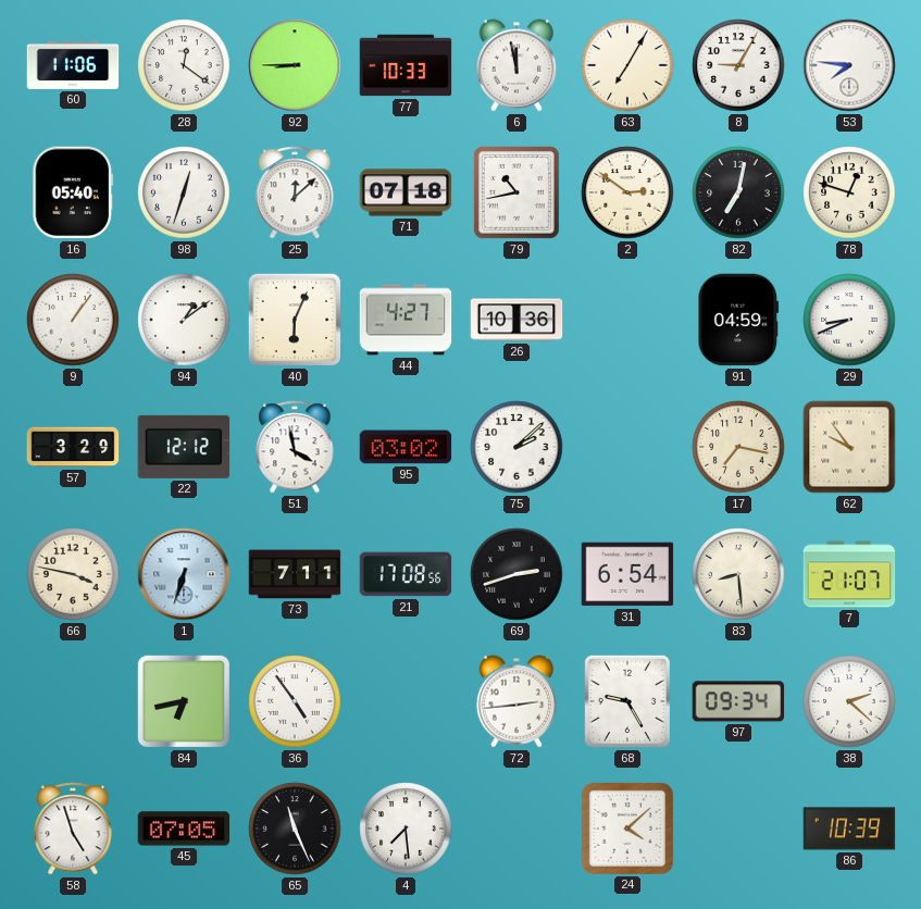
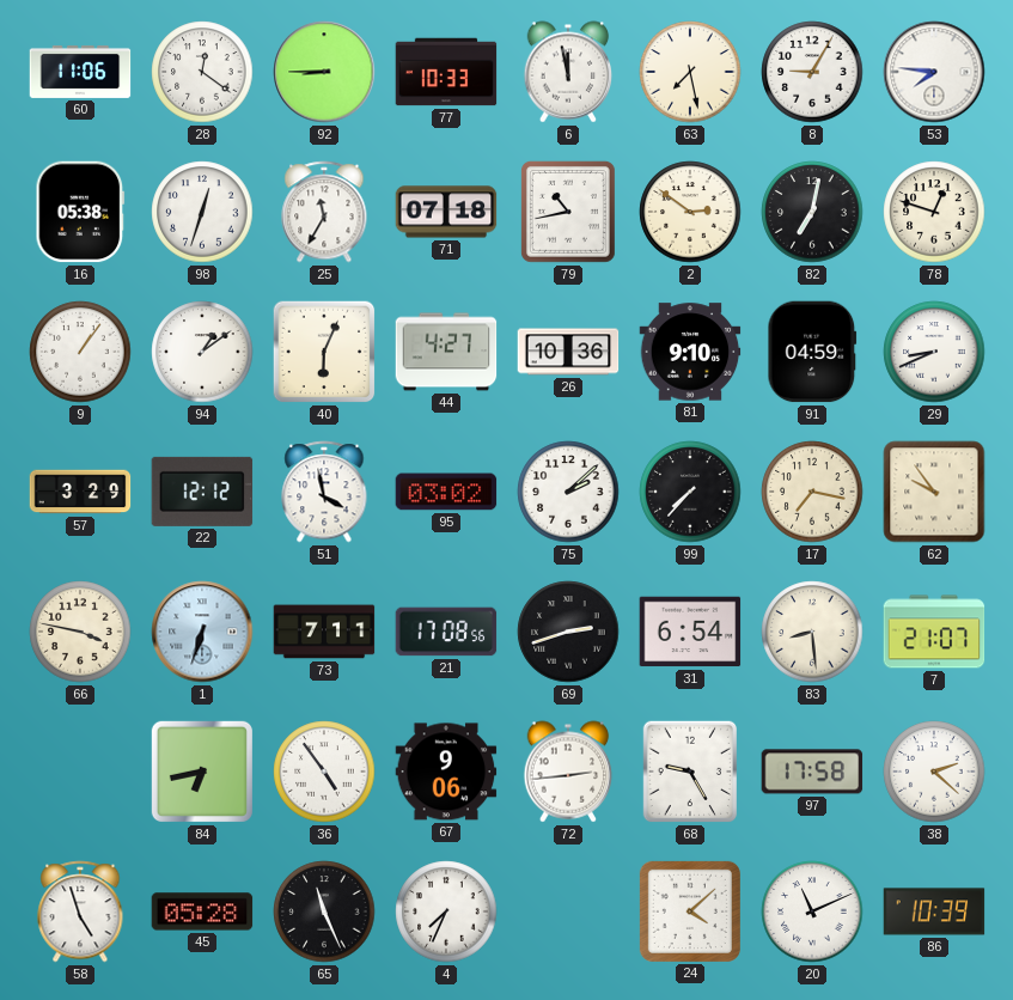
63: 7:05 -> 7:28 (690, 72)
16: 05:40 -> 05:38 (80, 212)
25: 12:08 -> 11:35 (324, 212)
81: none -> 9:10 (690, 352)
99: none -> 7:37 (690, 492)
67: none -> 9:06 (446, 772)
97: 09:34 -> 17:58 (812, 772)
45: 07:05 -> 05:28 (202, 911)
4: 7:29 -> 7:34 (446, 911)
20: none -> 11:11 (812, 911)
